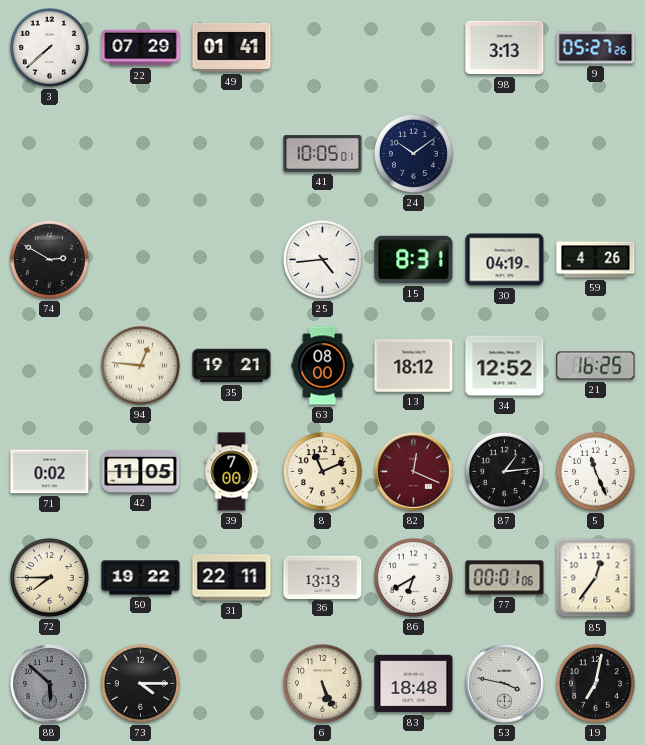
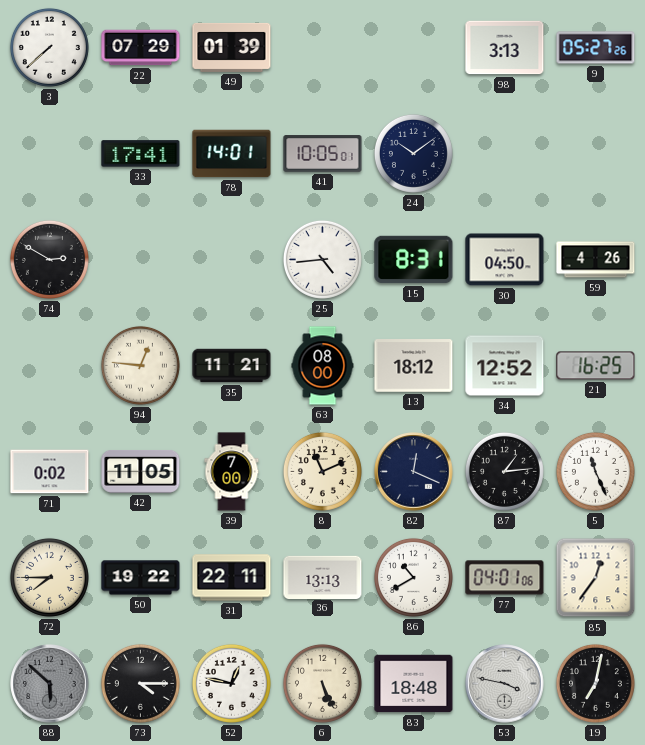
49: 01:41 -> 01:39 (232, 47)
33: none -> 17:41 (141, 154)
78: none -> 14:01 (232, 154)
30: 04:19 -> 04:50 (505, 260)
35: 19:21 -> 11:21 (232, 366)
82 dial: burgundy -> navy (414, 472)
86: 6:40 -> 10:40 (413, 577)
77: 00:01 -> 04:01 (505, 578)
52: none -> 12:47 (231, 683)
